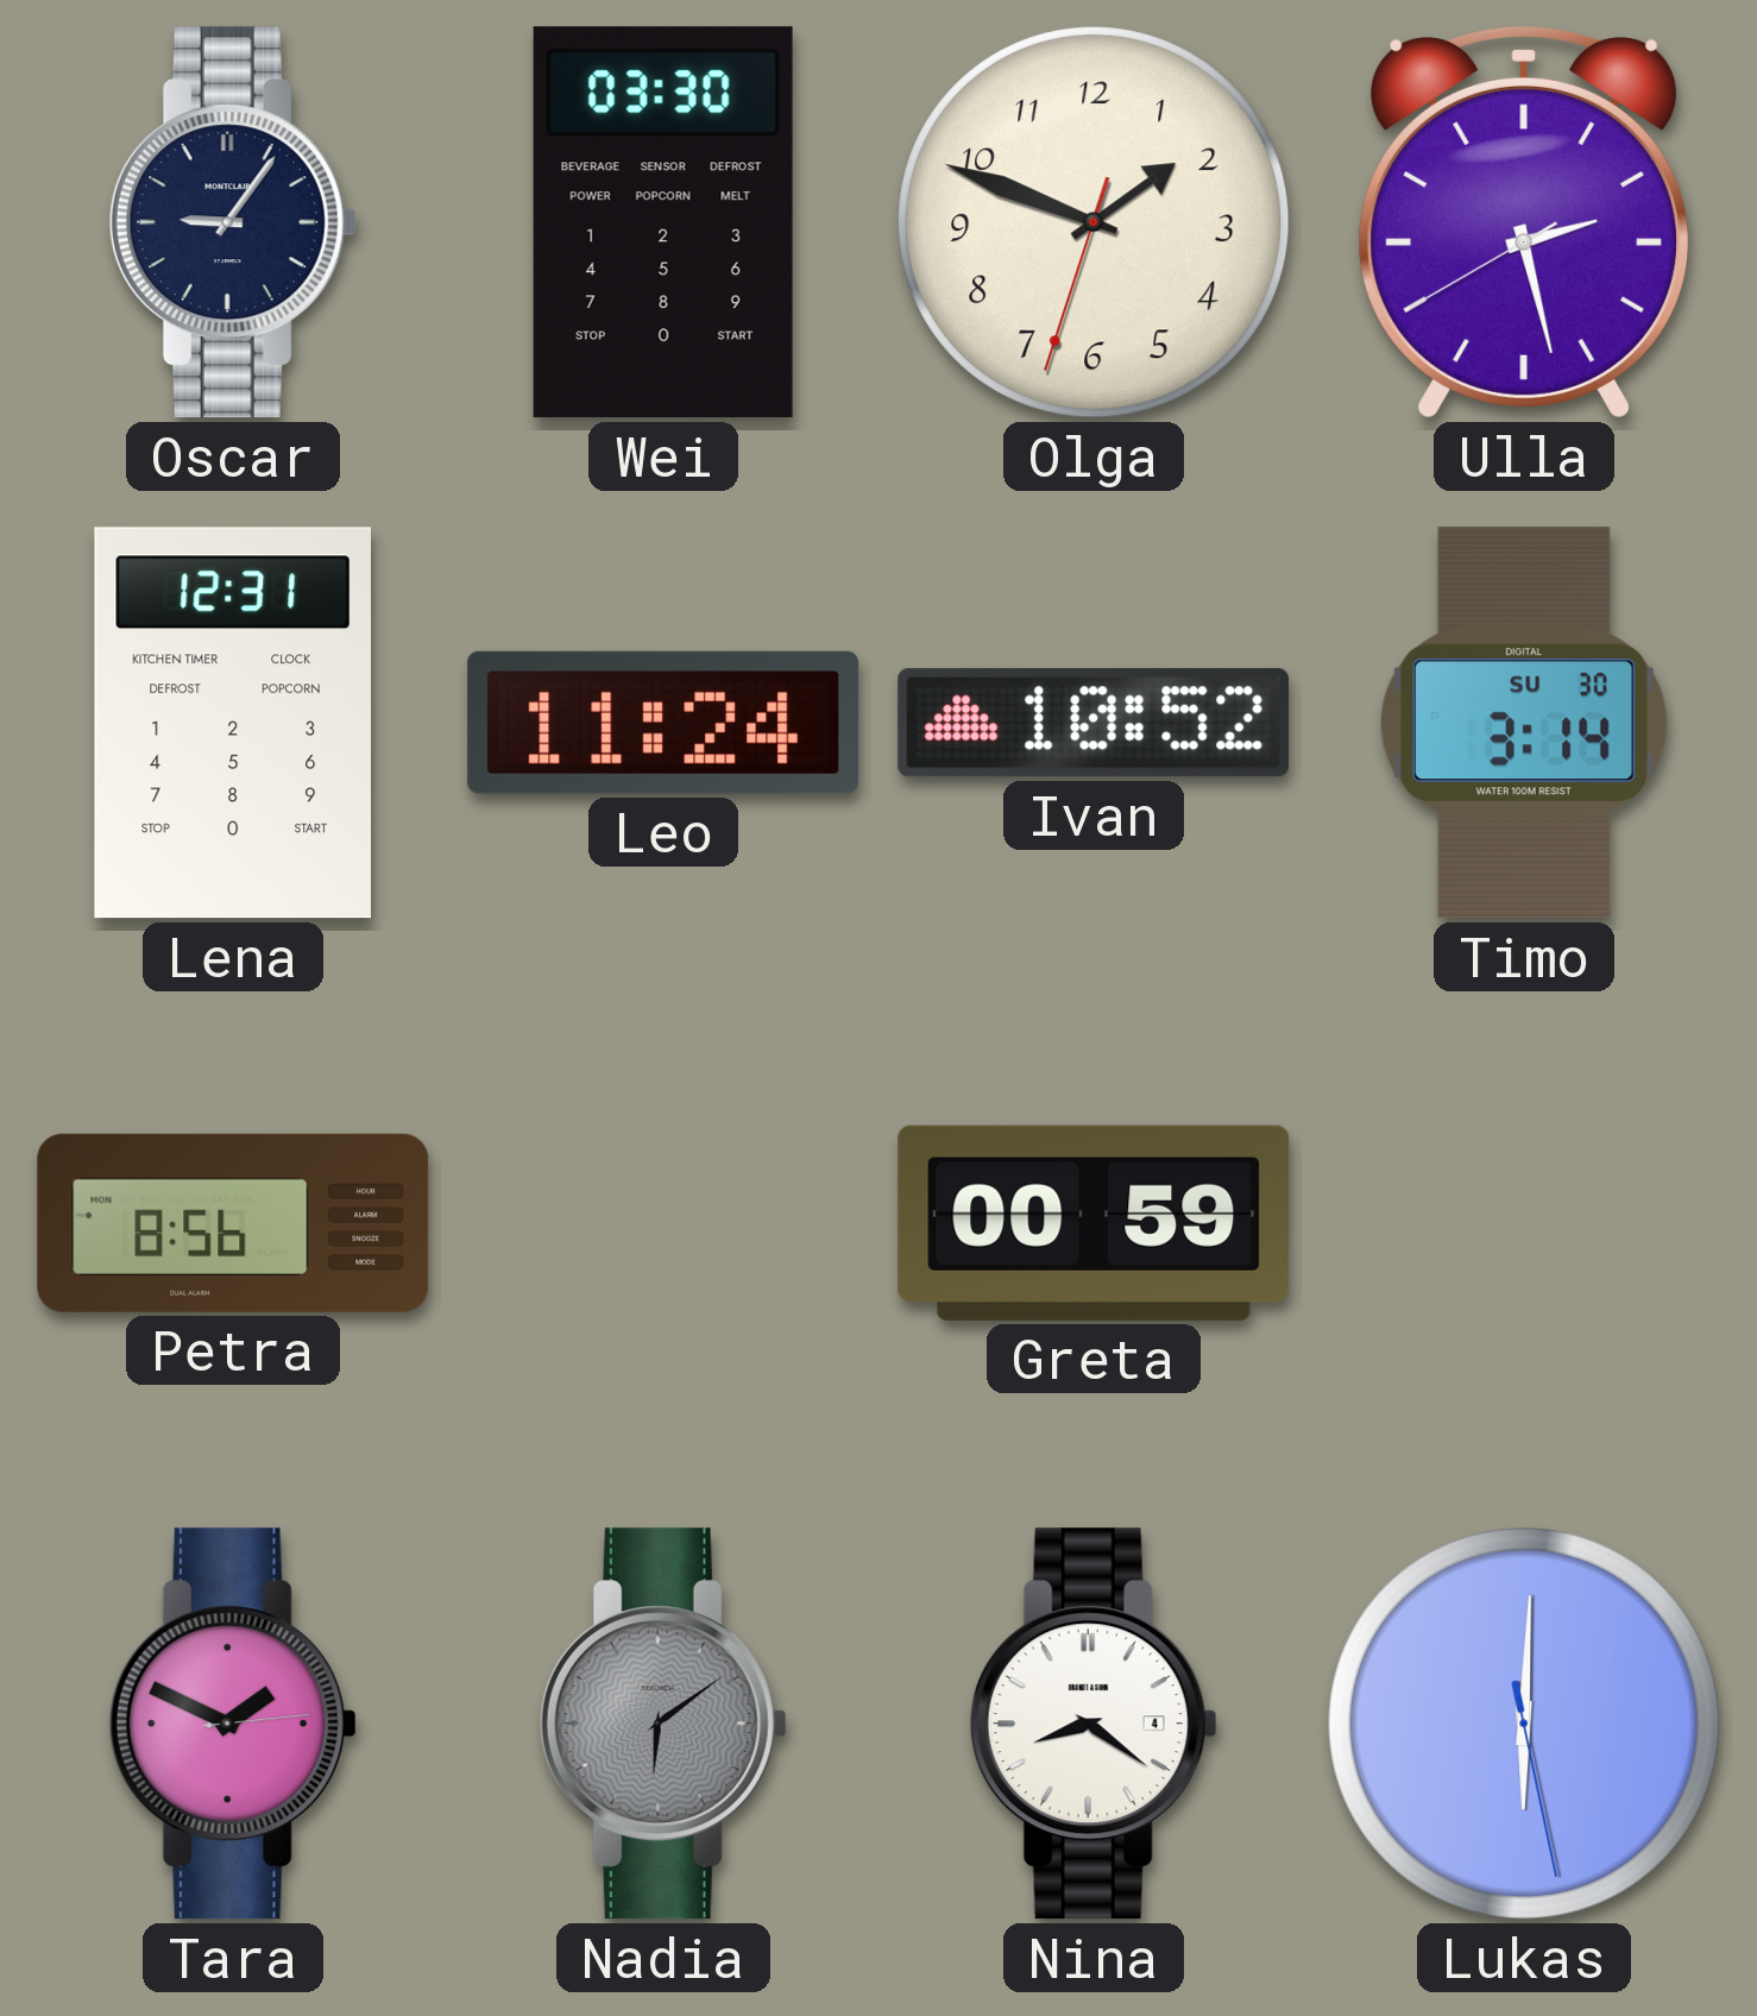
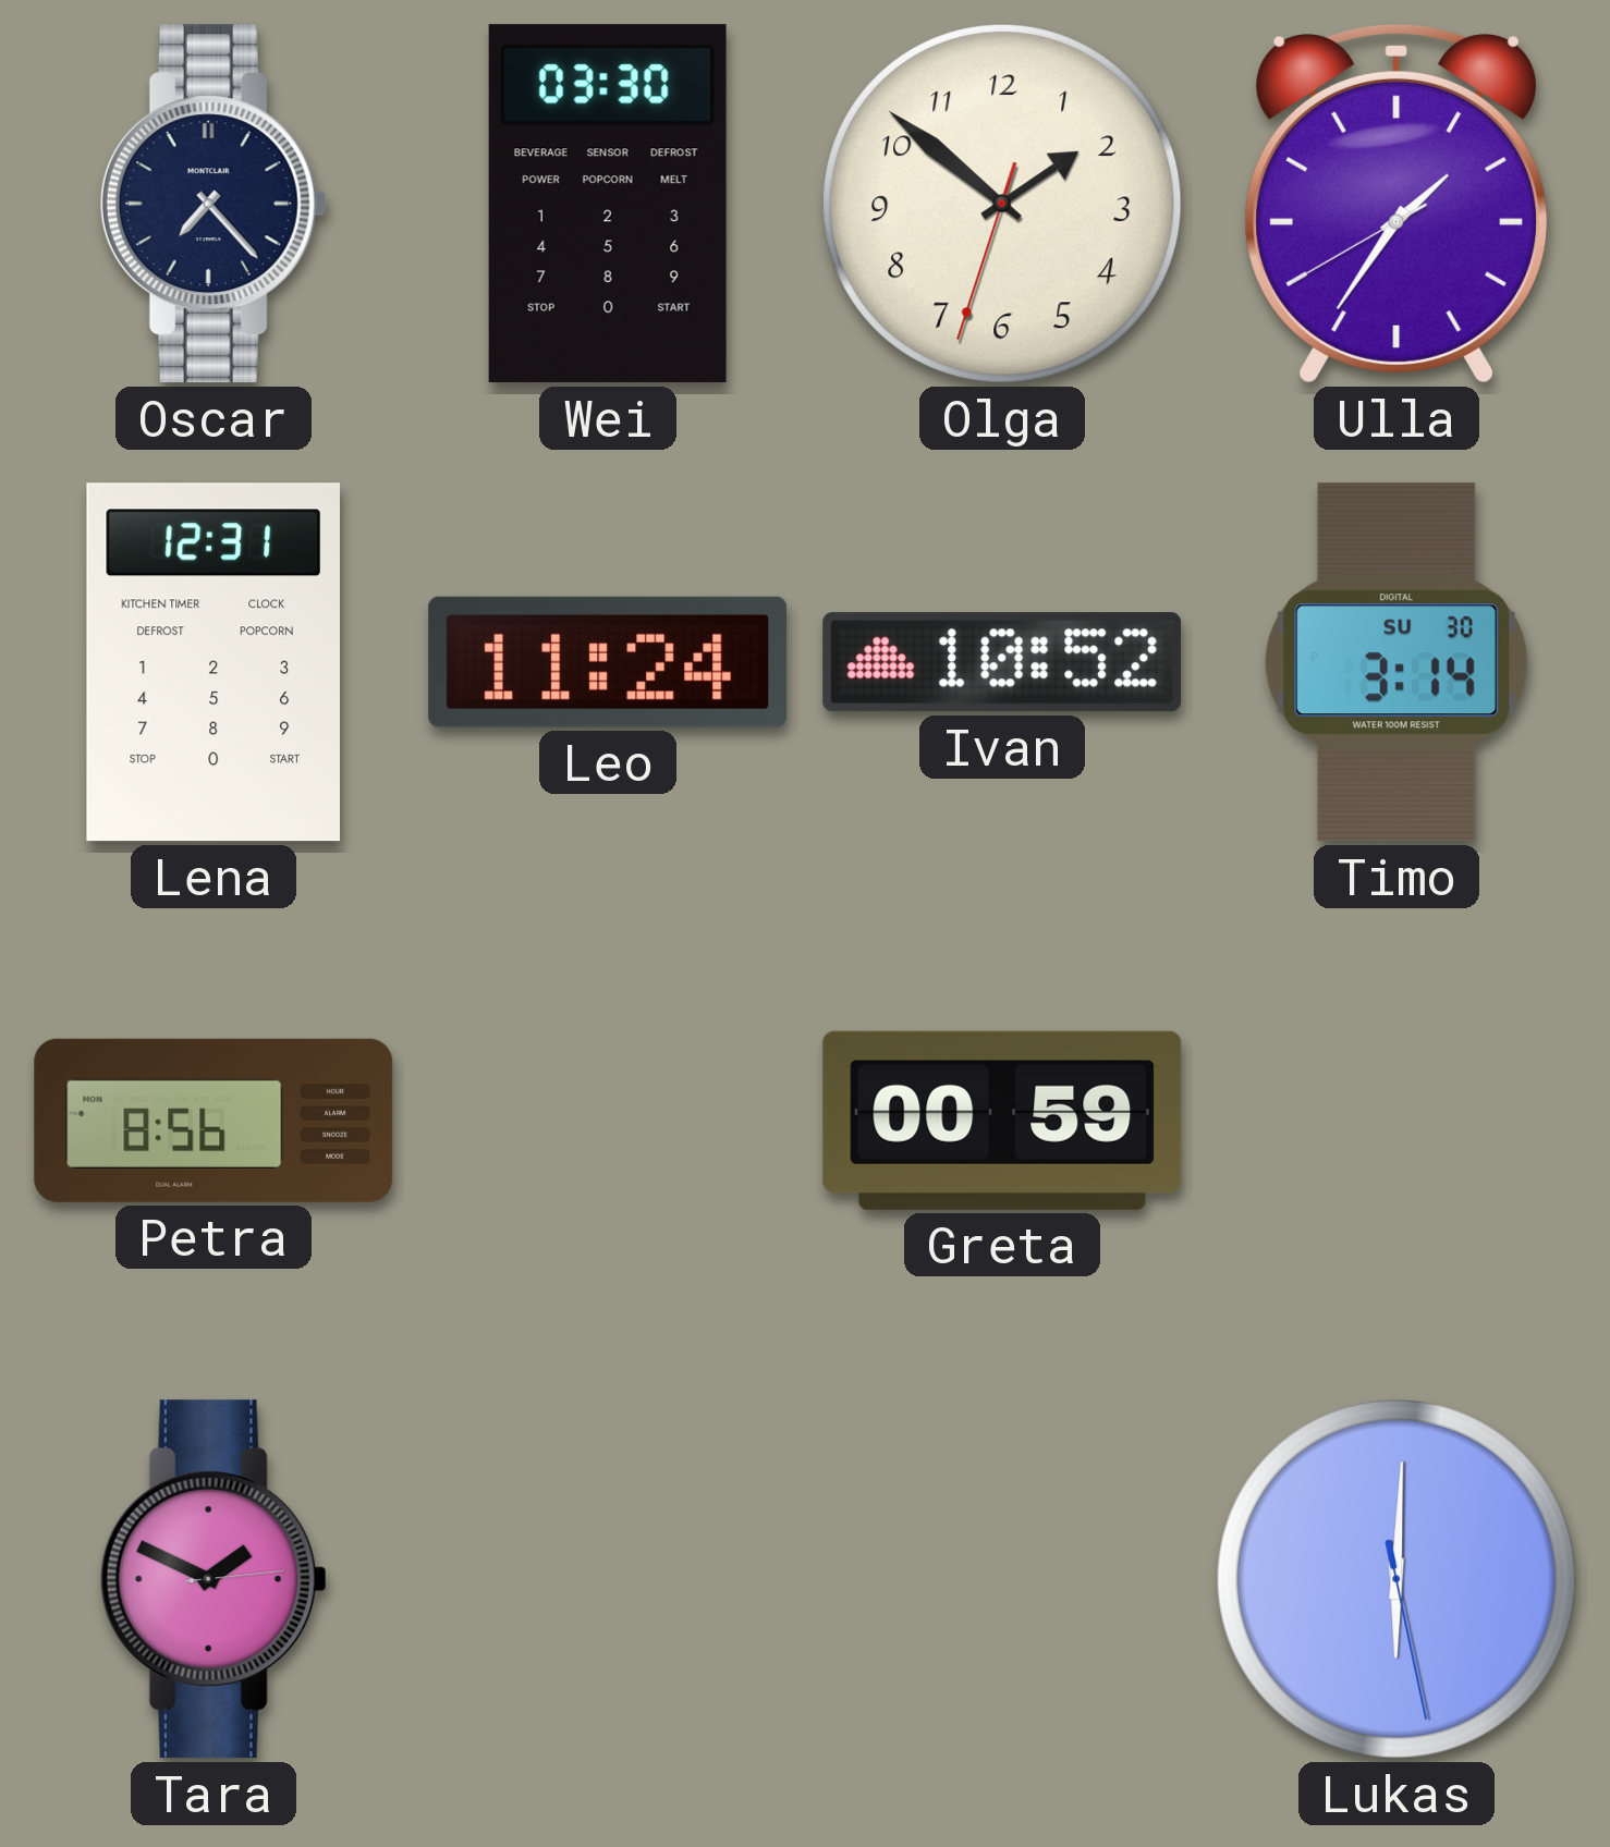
Oscar: 9:06 -> 7:23 (214, 204)
Olga: 1:48 -> 1:51 (1002, 204)
Ulla: 2:27 -> 1:35 (1396, 204)
Nadia: 6:09 -> none (663, 1724)
Nina: 8:21 -> none (1094, 1724)
